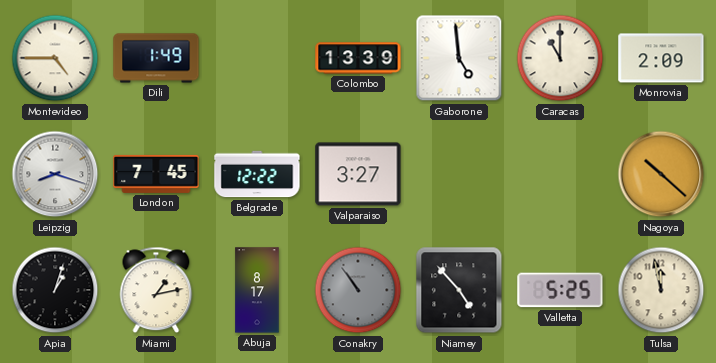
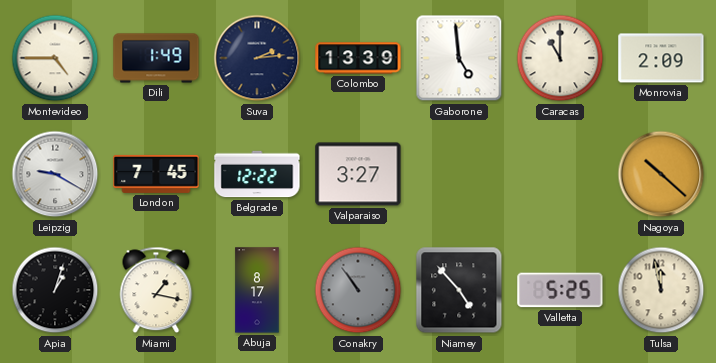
Suva: none -> 2:14 (257, 58)
Leipzig: 8:18 -> 9:20 (55, 174)
Miami: 1:13 -> 1:17 (156, 290)
